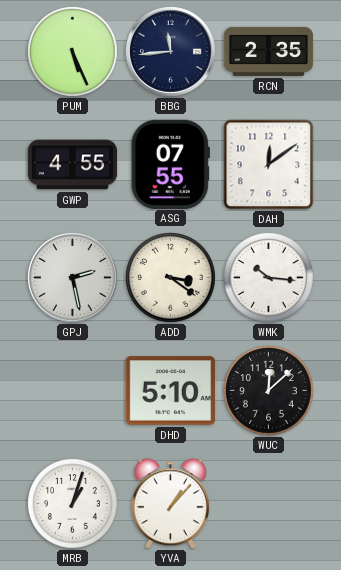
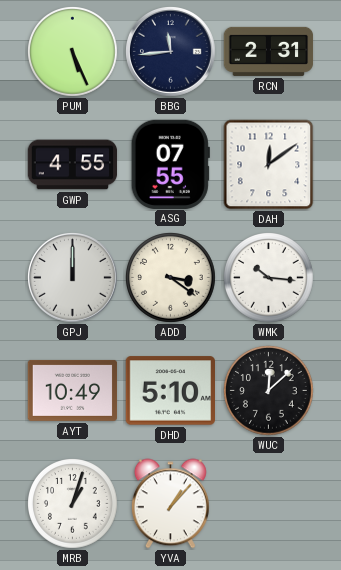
RCN: 2:35 -> 2:31 (269, 51)
GPJ: 2:28 -> 12:00 (73, 278)
AYT: none -> 10:49 (73, 390)
